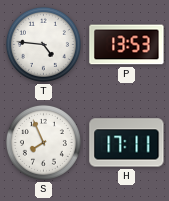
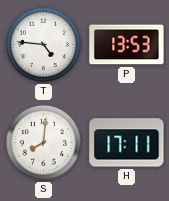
S: 7:56 -> 8:01 (43, 142)
